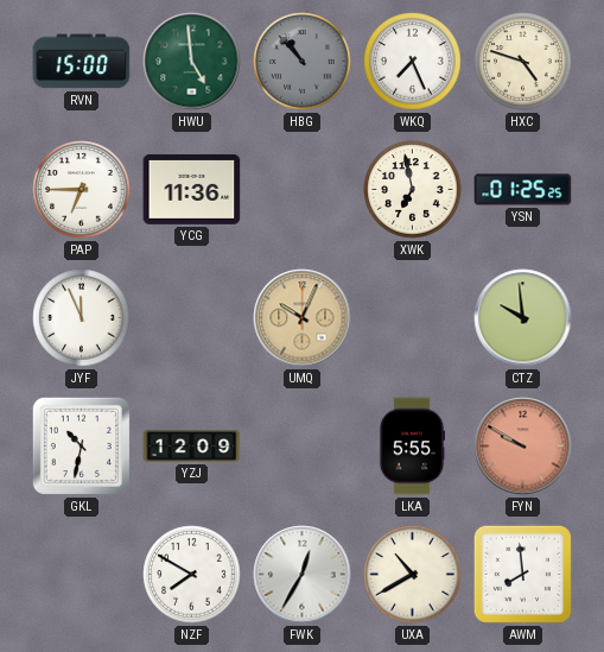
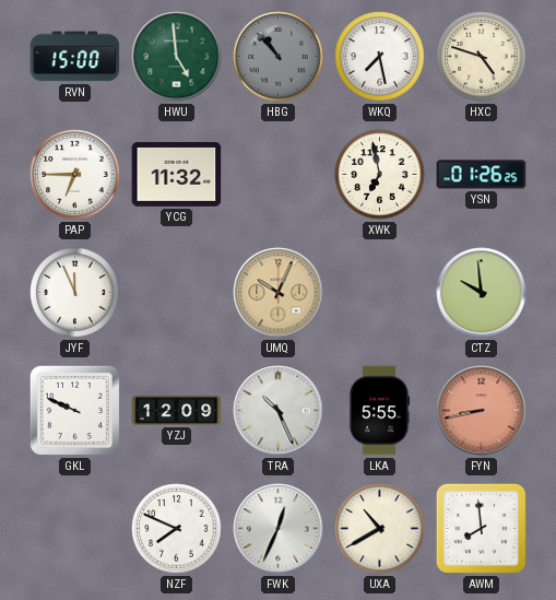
WKQ: 7:26 -> 7:28 (380, 57)
YCG: 11:36 -> 11:32 (177, 174)
YSN: 01:25 -> 01:26 (482, 175)
GKL: 10:32 -> 9:49 (74, 410)
TRA: none -> 10:26 (279, 411)
FYN: 9:50 -> 8:43 (482, 411)
NZF: 7:50 -> 7:49 (177, 529)
FWK: 12:35 -> 12:34 (279, 529)
